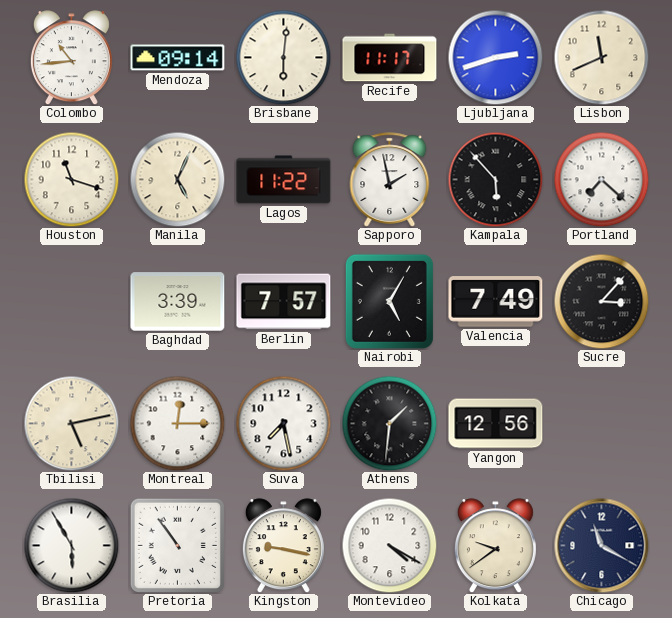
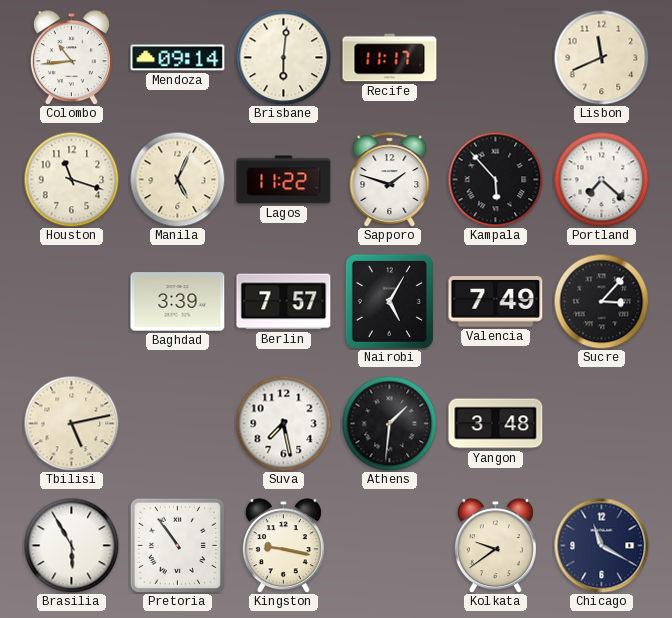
Ljubljana: 2:42 -> none (495, 57)
Sapporo: 1:58 -> 1:48 (390, 180)
Montreal: 12:15 -> none (177, 423)
Yangon: 12:56 -> 3:48 (496, 424)
Montevideo: 4:20 -> none (389, 545)
